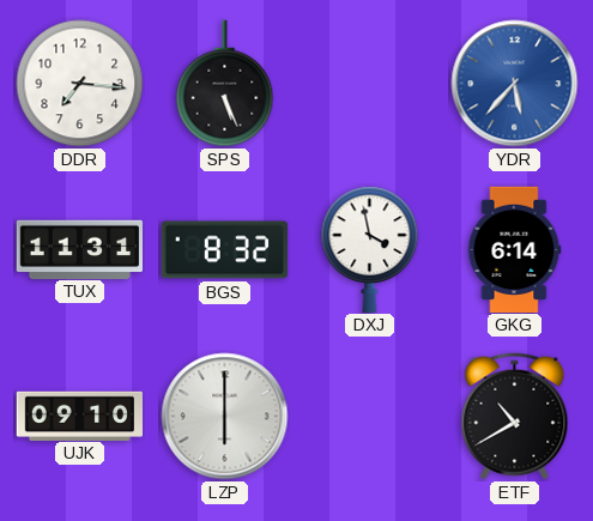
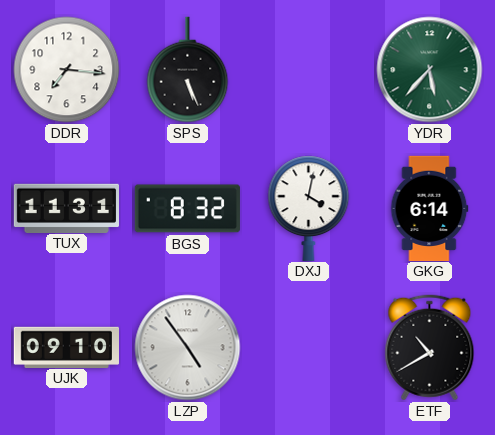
YDR dial: blue -> green (430, 70)
DXJ: 3:58 -> 4:02 (309, 208)
LZP: 6:00 -> 4:54 (188, 348)
